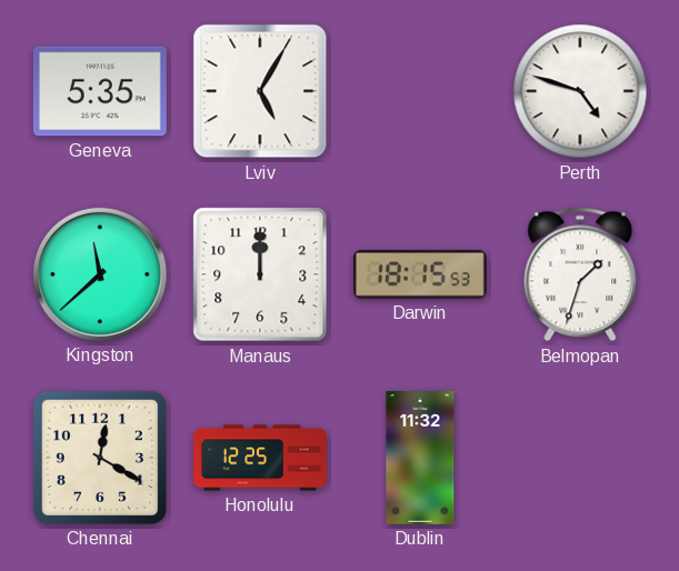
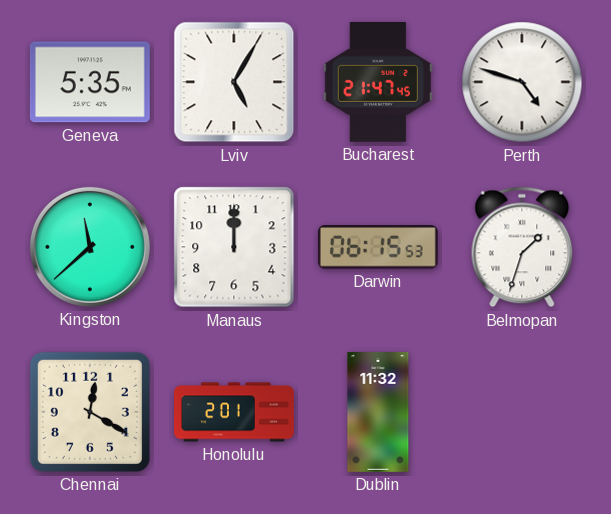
Bucharest: none -> 21:47 (378, 82)
Darwin: 18:15 -> 06:15 (378, 247)
Honolulu: 12:25 -> 2:01 (235, 412)
